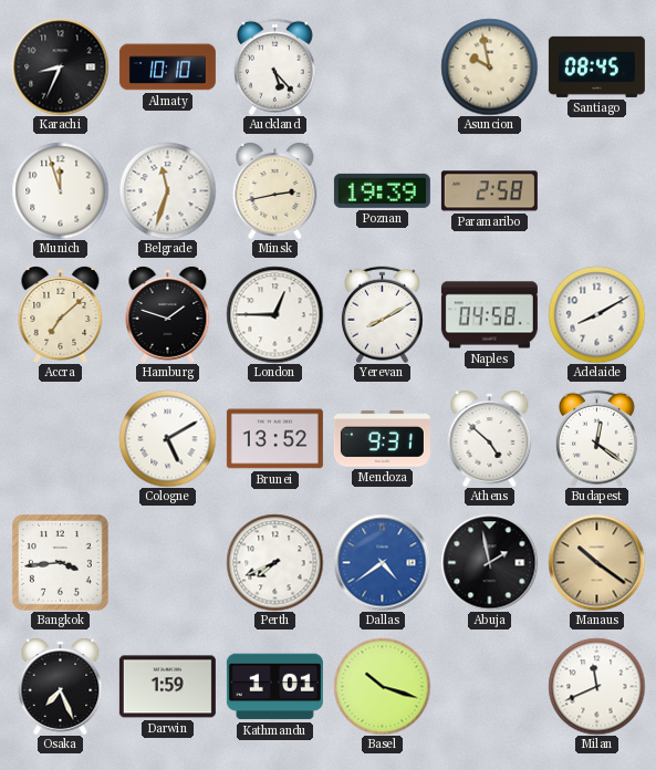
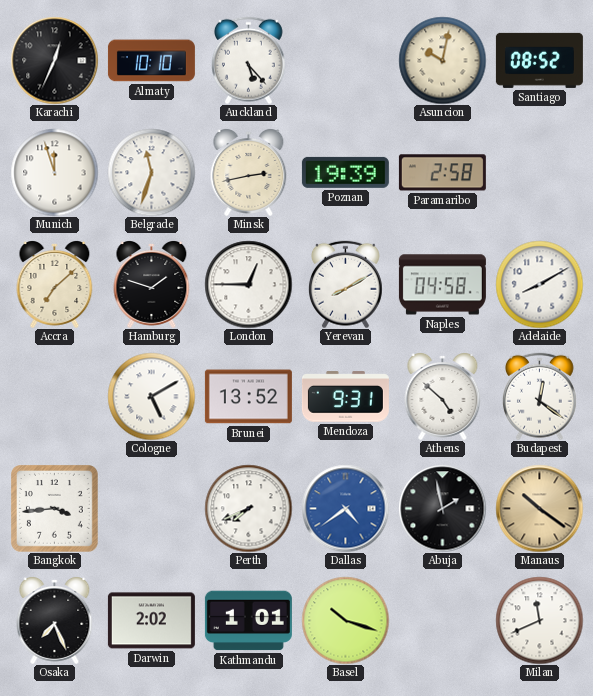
Karachi: 8:34 -> 12:34 (54, 60)
Asuncion: 9:58 -> 10:02 (442, 60)
Santiago: 08:45 -> 08:52 (539, 60)
Darwin: 1:59 -> 2:02 (151, 621)
